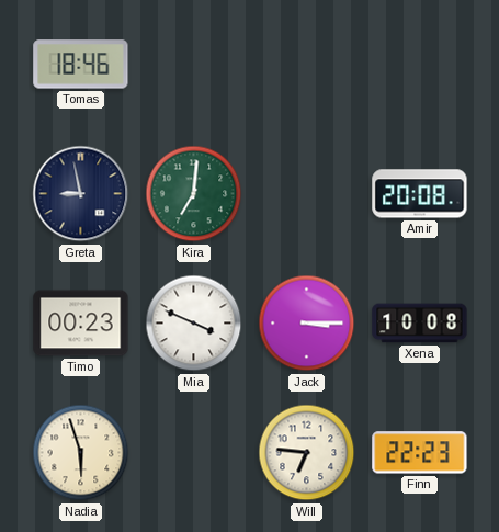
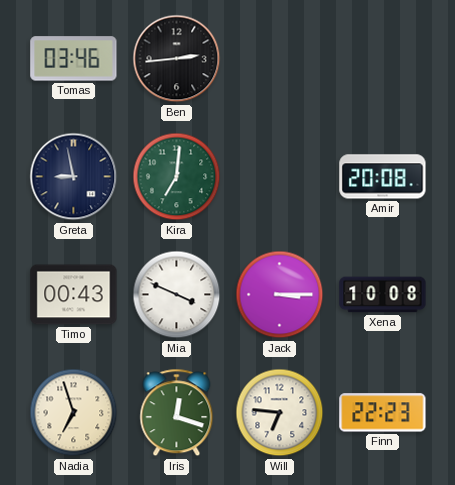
Tomas: 18:46 -> 03:46 (74, 59)
Ben: none -> 2:44 (177, 59)
Timo: 00:23 -> 00:43 (74, 295)
Nadia: 5:57 -> 6:57 (74, 413)
Iris: none -> 12:18 (177, 413)
